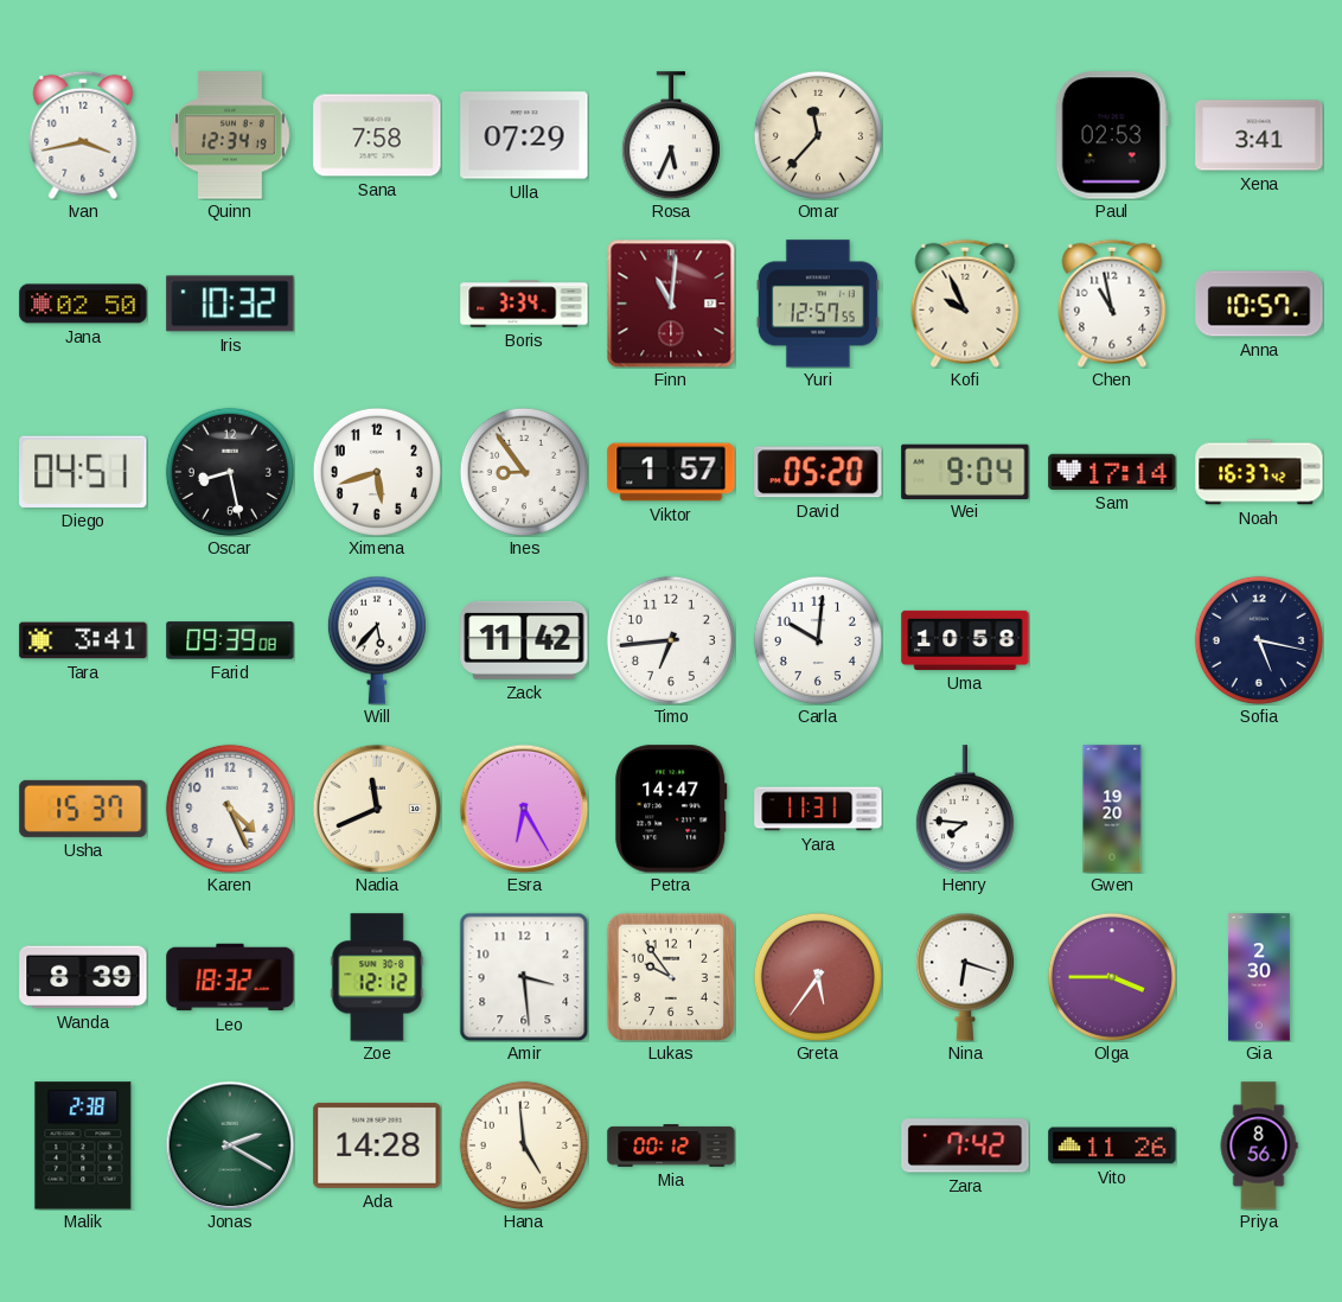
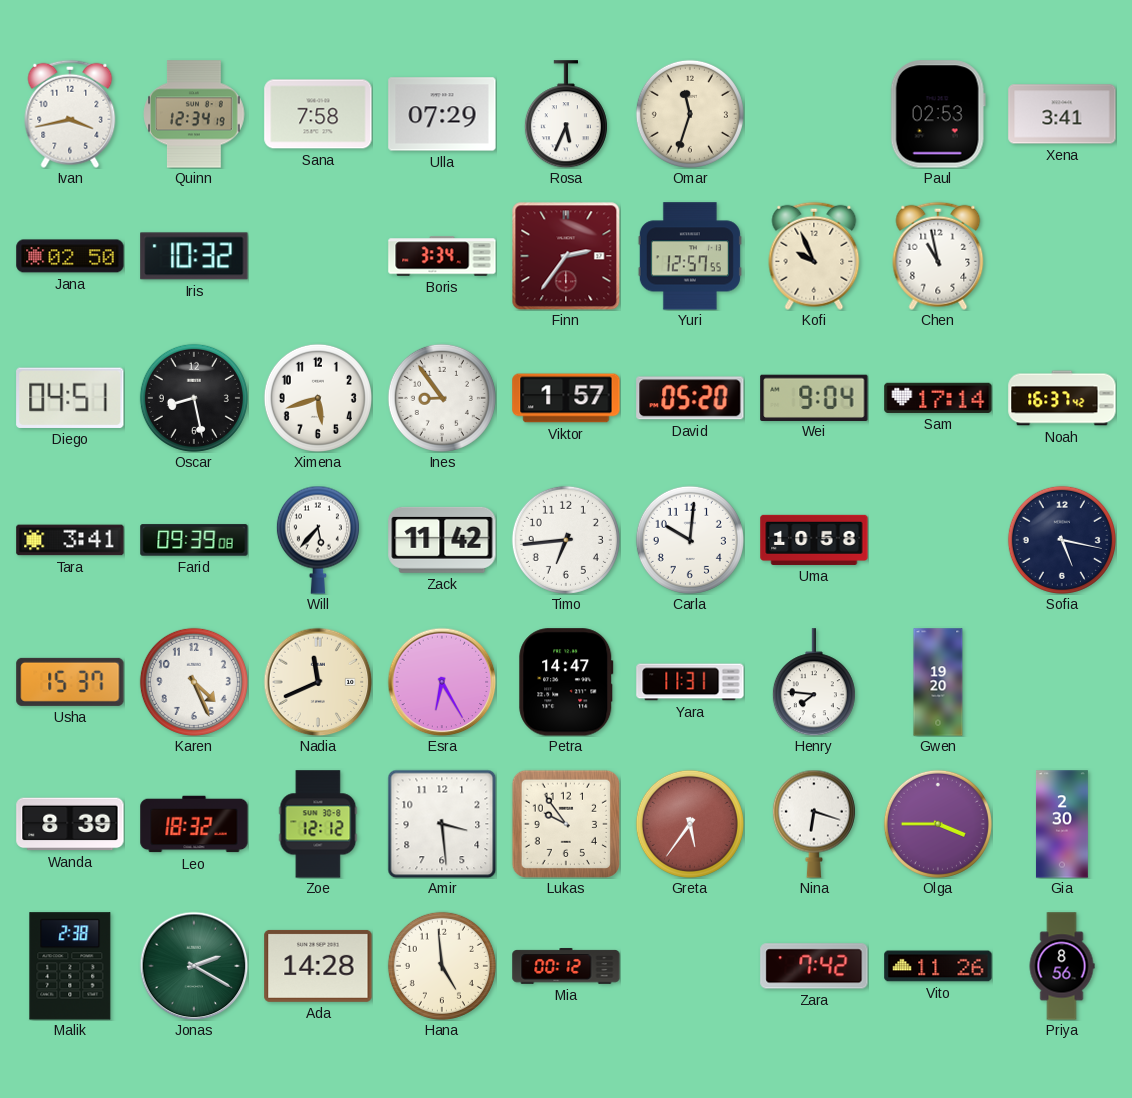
Omar: 11:37 -> 11:33 (690, 114)
Finn: 11:01 -> 2:36 (566, 256)
Anna: 10:57 -> none (1259, 304)
